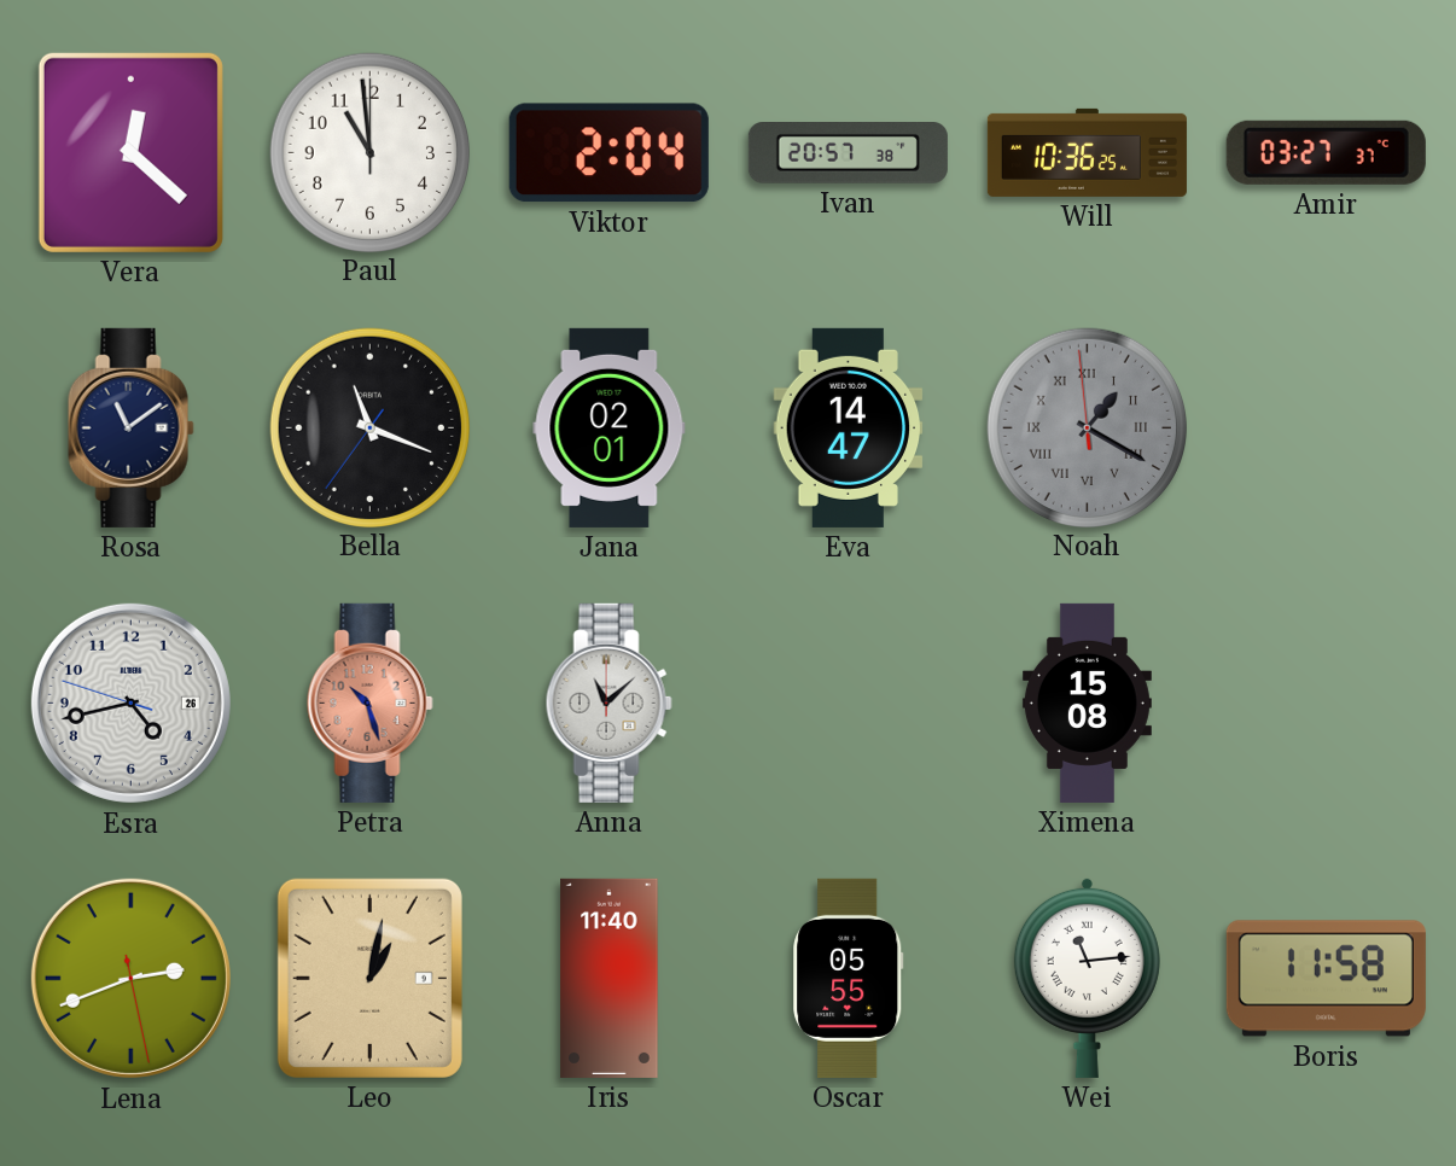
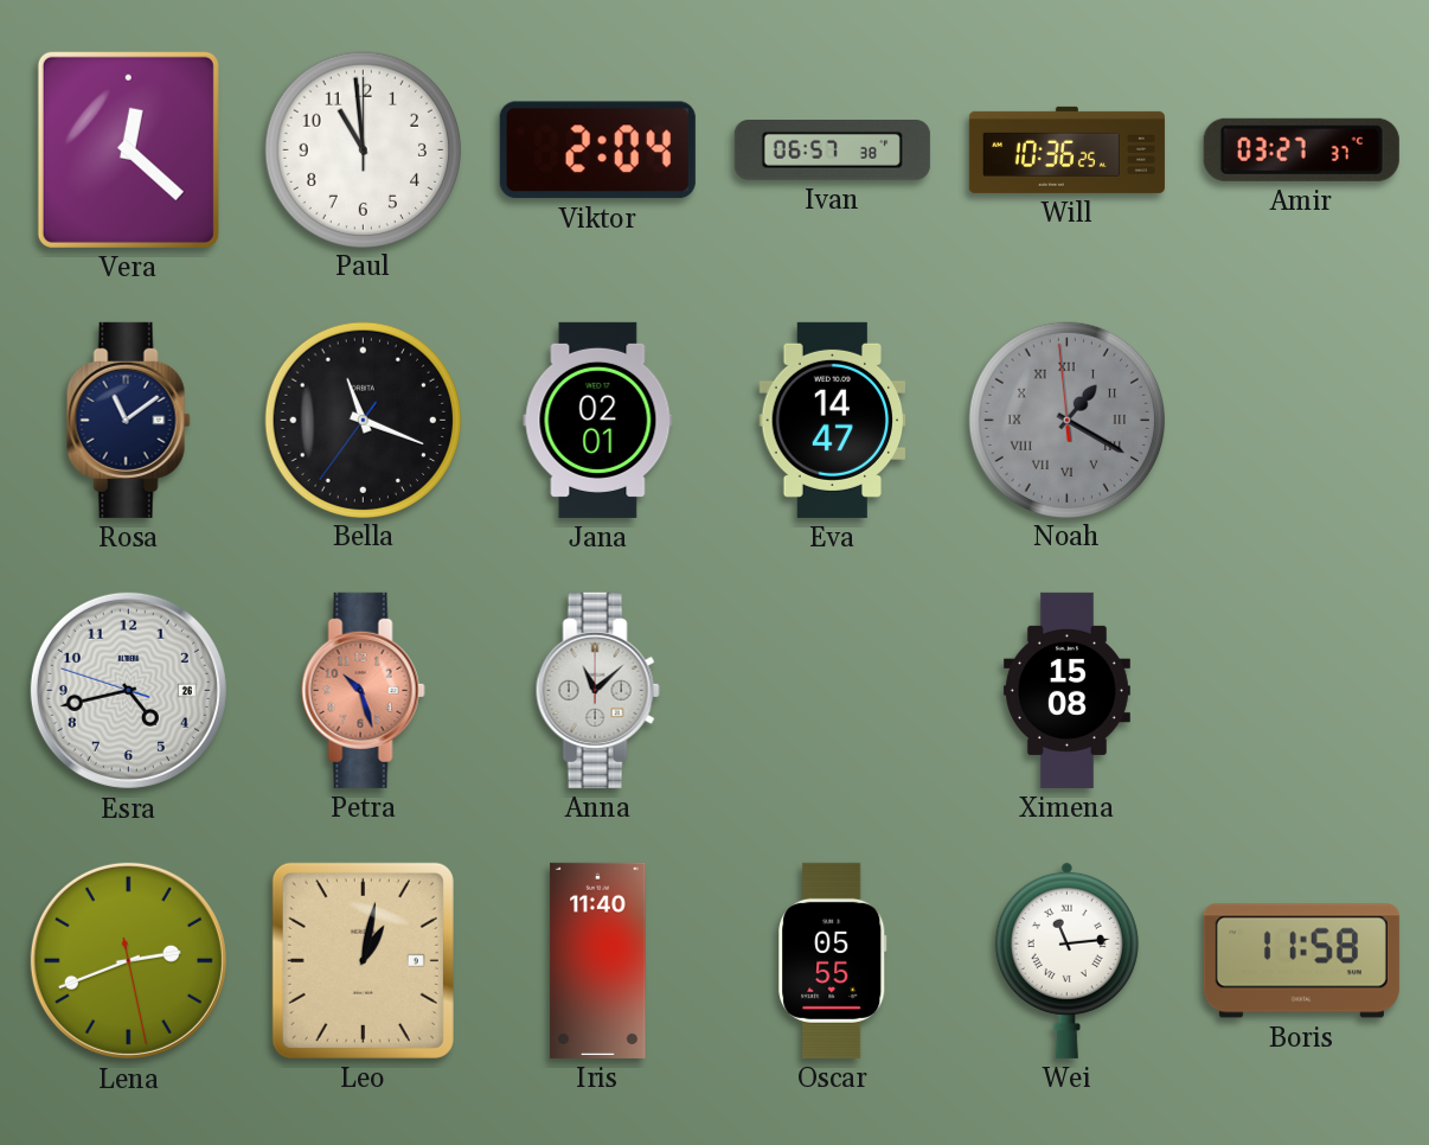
Ivan: 20:57 -> 06:57 (832, 151)
